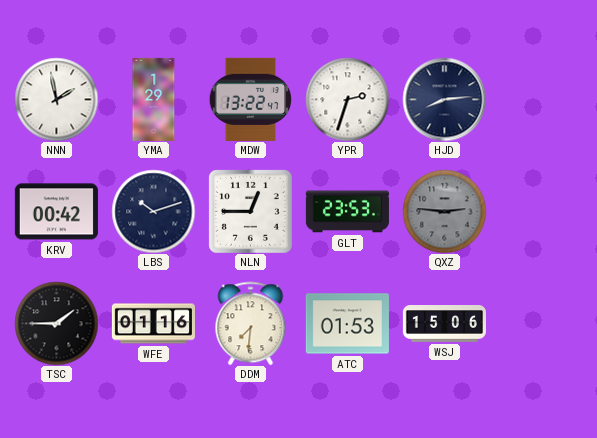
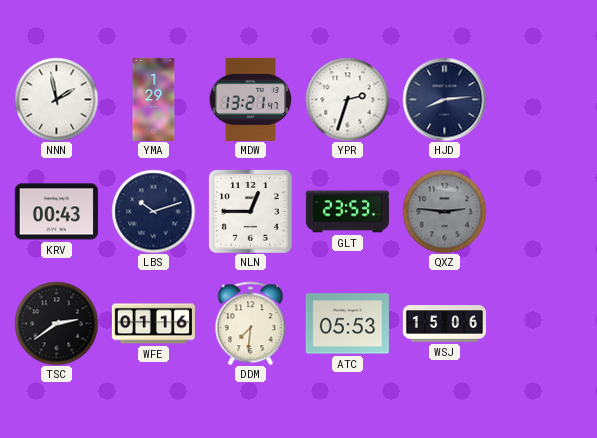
MDW: 13:22 -> 13:21 (250, 99)
KRV: 00:42 -> 00:43 (56, 212)
TSC: 1:45 -> 2:39 (56, 323)
ATC: 01:53 -> 05:53 (347, 324)
